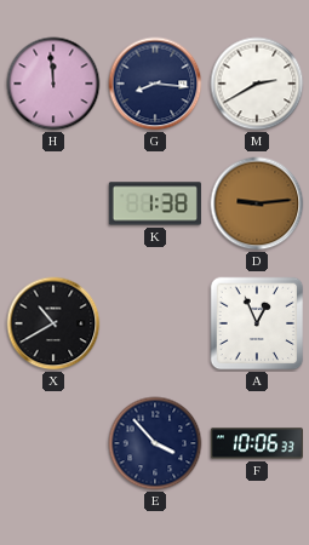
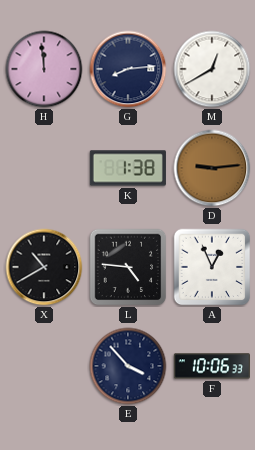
G: 8:16 -> 8:14 (128, 69)
M: 2:40 -> 12:40 (212, 69)
L: none -> 4:46 (128, 267)
